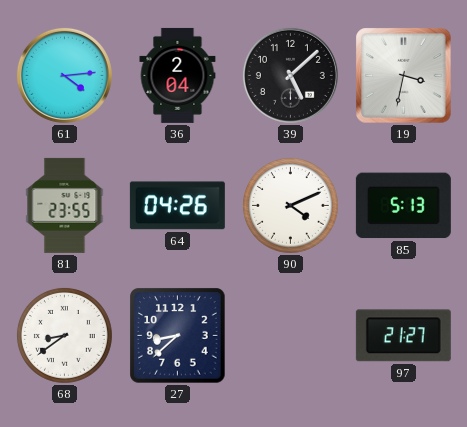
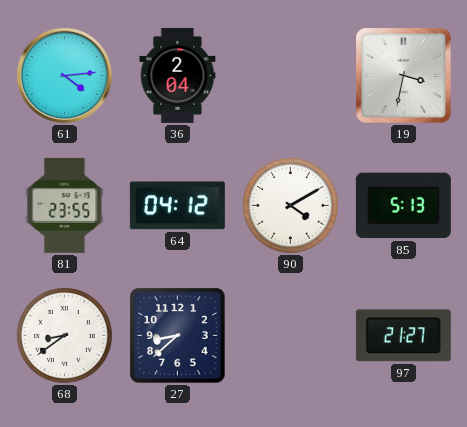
39: 5:08 -> none (290, 75)
64: 04:26 -> 04:12 (177, 206)
90: 4:11 -> 4:10 (290, 205)
